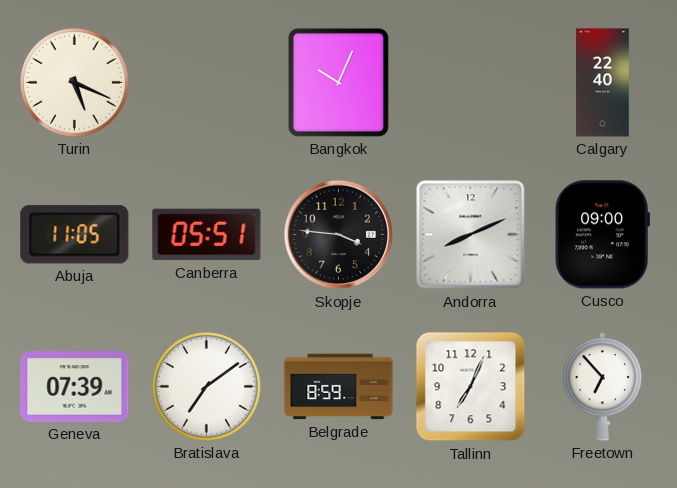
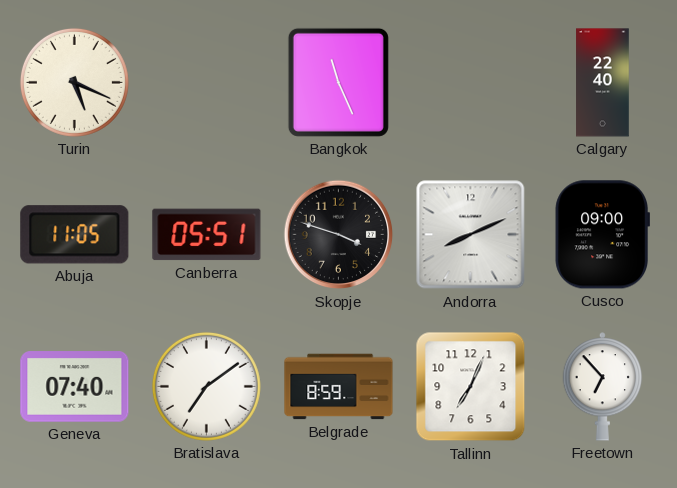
Bangkok: 10:04 -> 11:26 (338, 82)
Skopje: 3:46 -> 3:48 (339, 235)
Geneva: 07:39 -> 07:40 (75, 387)
